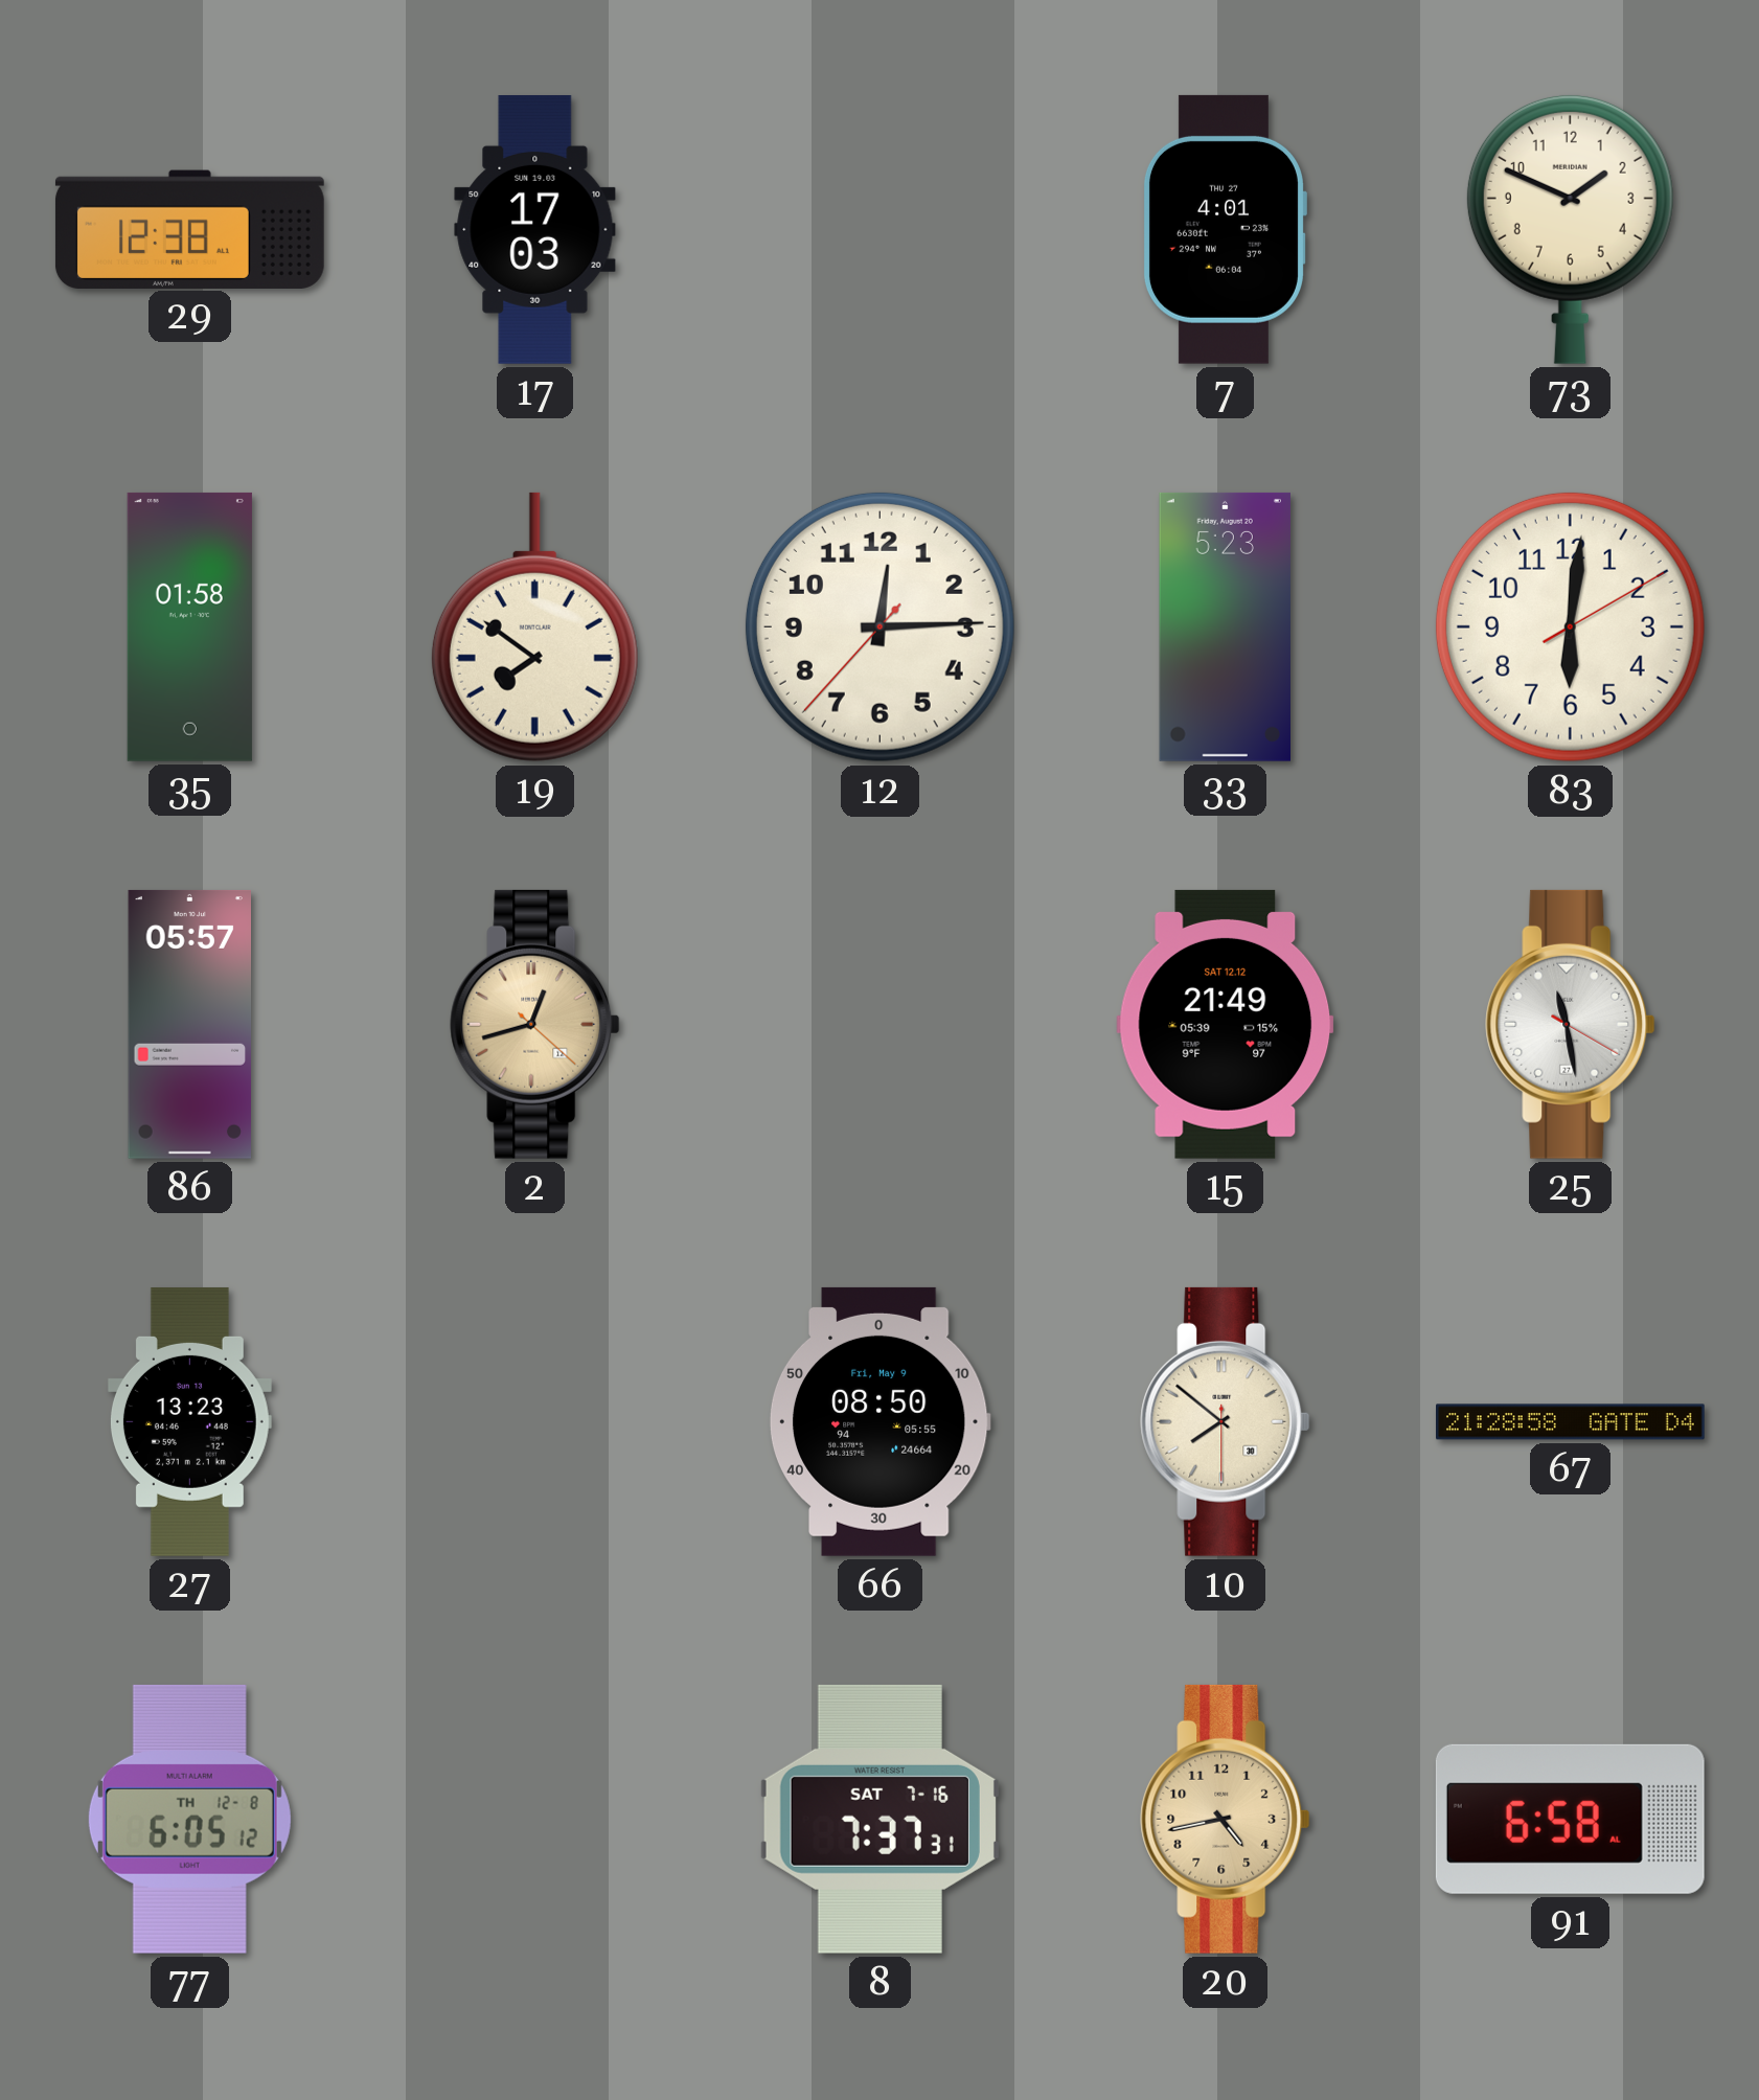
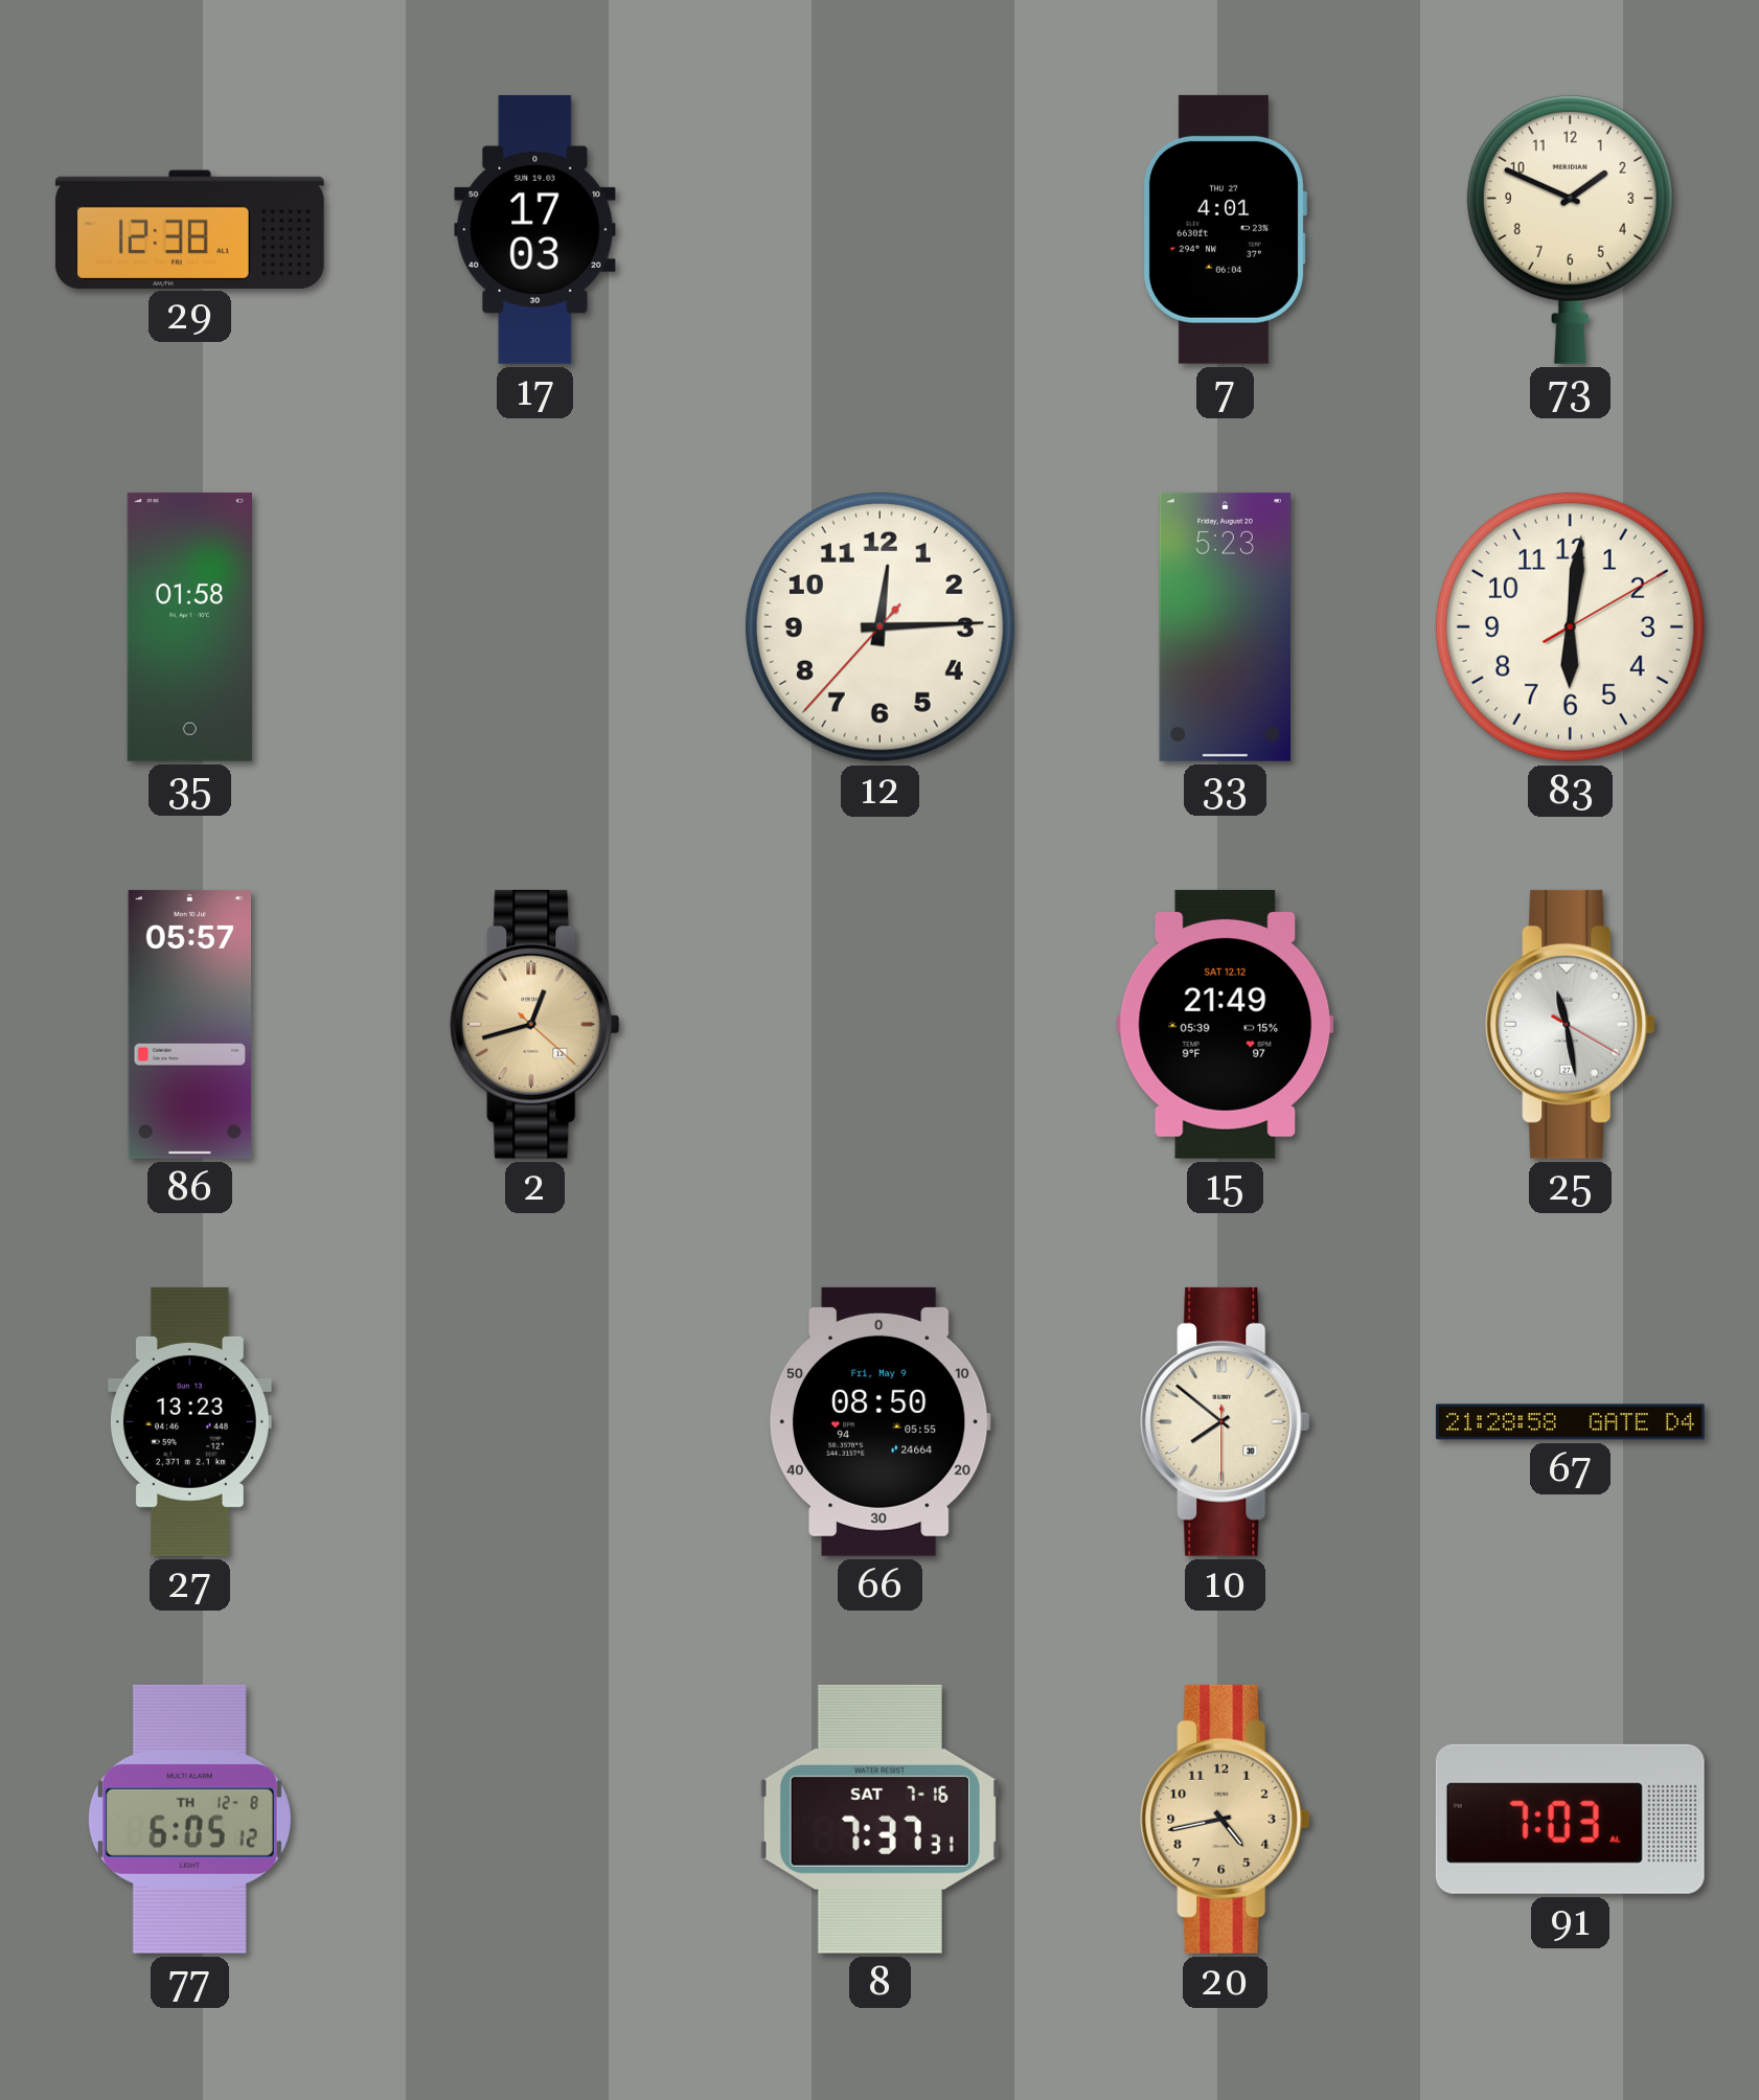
19: 7:51 -> none (534, 627)
91: 6:58 -> 7:03 (1570, 1819)
